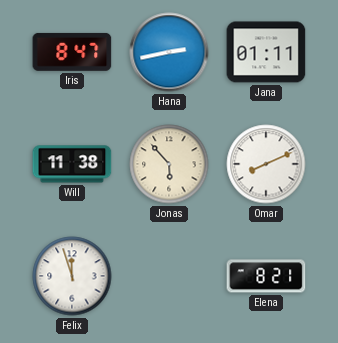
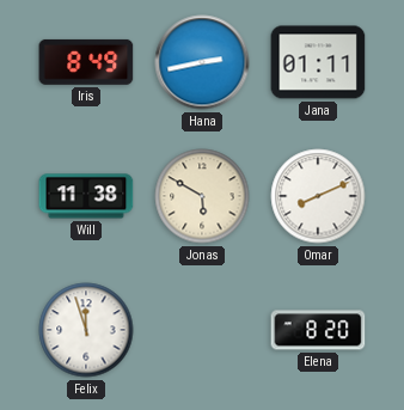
Iris: 8:47 -> 8:49 (86, 62)
Jonas: 5:53 -> 5:50 (202, 196)
Elena: 8:21 -> 8:20 (318, 330)
